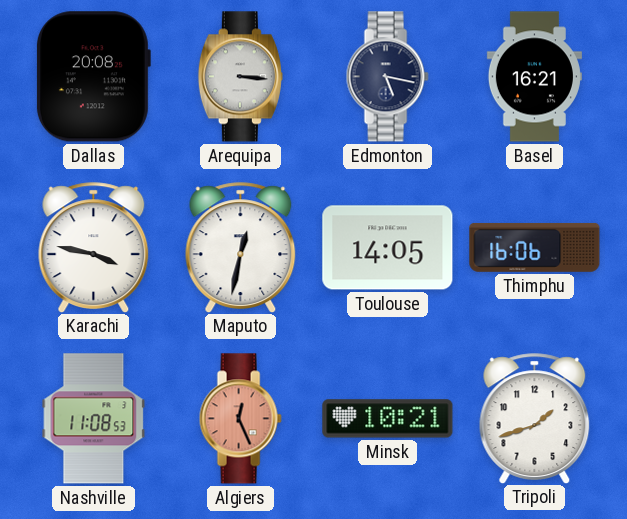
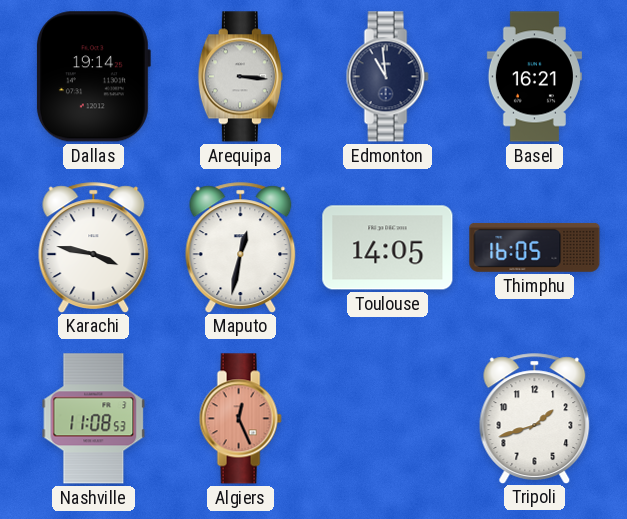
Dallas: 20:08 -> 19:14 (93, 77)
Edmonton: 5:17 -> 10:59 (387, 77)
Thimphu: 16:06 -> 16:05 (535, 248)
Minsk: 10:21 -> none (388, 419)
